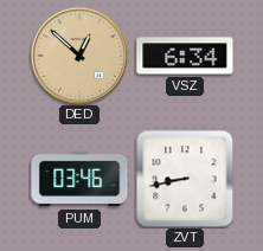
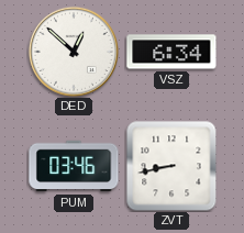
DED dial: champagne -> white (74, 52)
